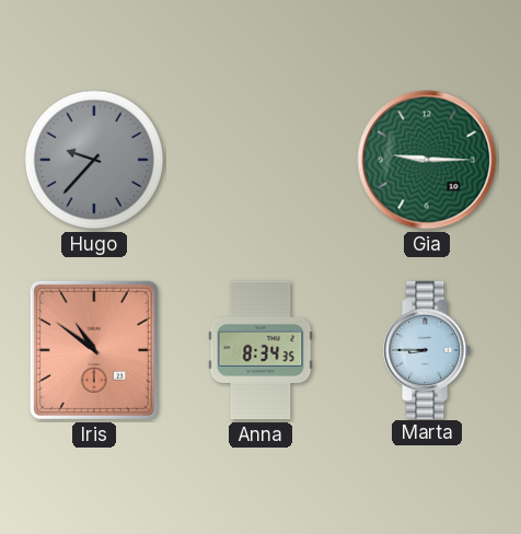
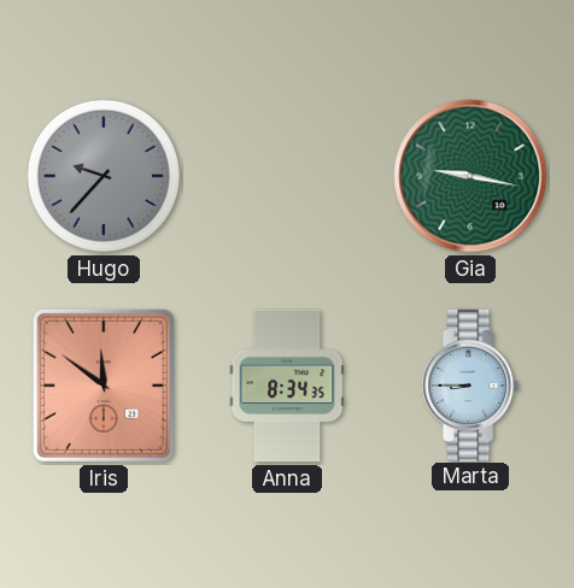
Gia: 9:15 -> 9:17 (470, 176)
Iris: 10:51 -> 11:51 (104, 386)
